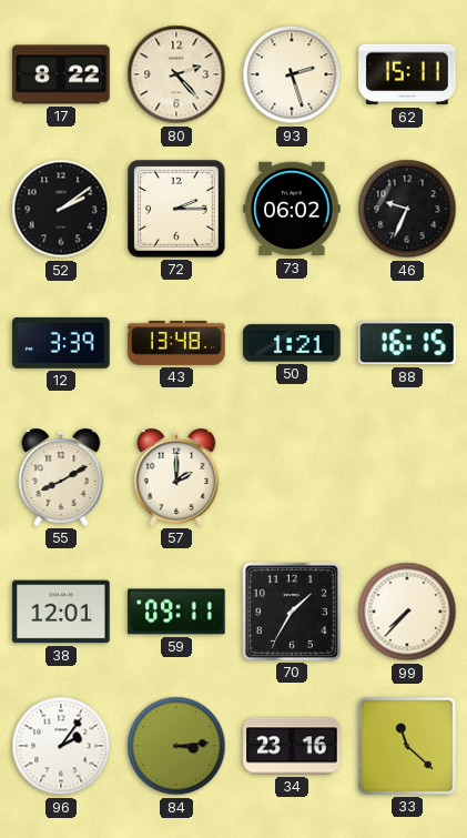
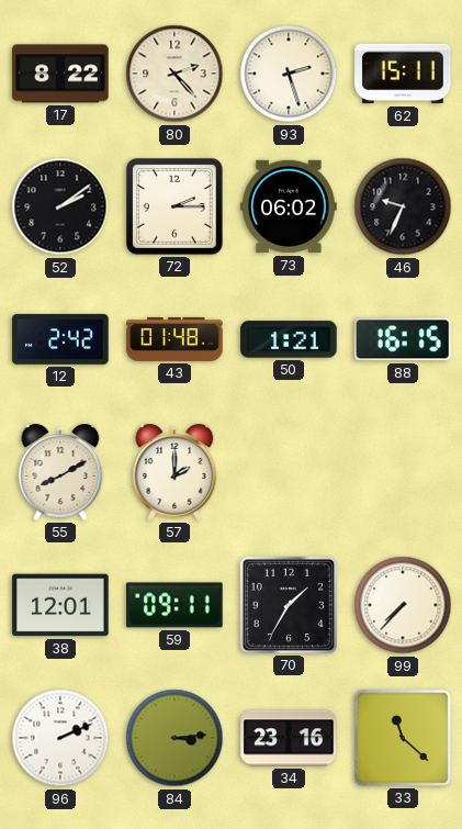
12: 3:39 -> 2:42 (60, 339)
43: 13:48 -> 01:48 (174, 339)
96: 2:06 -> 2:11 (60, 738)
